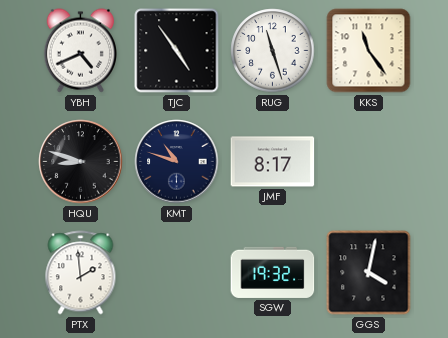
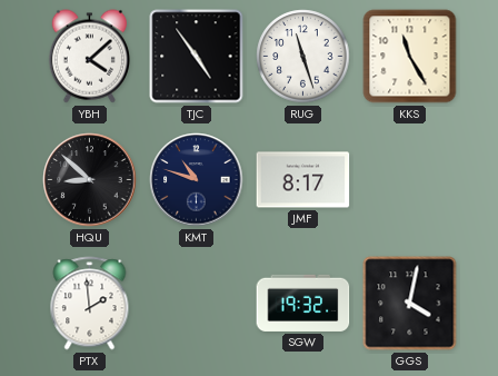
YBH: 4:41 -> 4:08 (89, 57)
KKS: 11:24 -> 11:25 (410, 57)
HQU: 8:48 -> 8:52 (90, 180)
